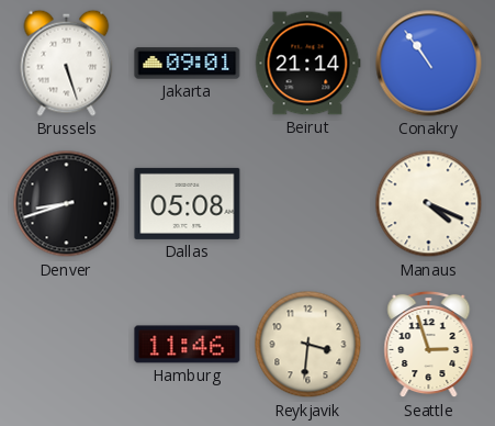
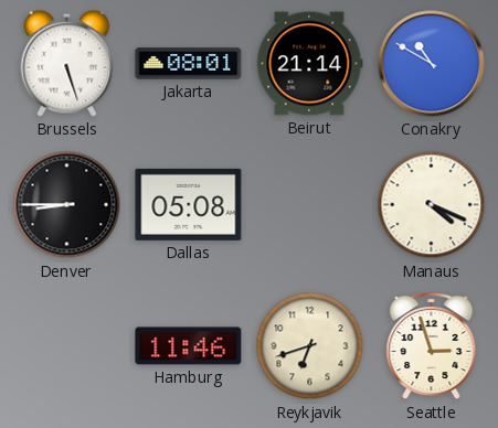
Jakarta: 09:01 -> 08:01 (189, 64)
Conakry: 10:54 -> 10:50 (432, 64)
Denver: 8:42 -> 8:45 (67, 205)
Reykjavik: 3:31 -> 6:42 (310, 346)
